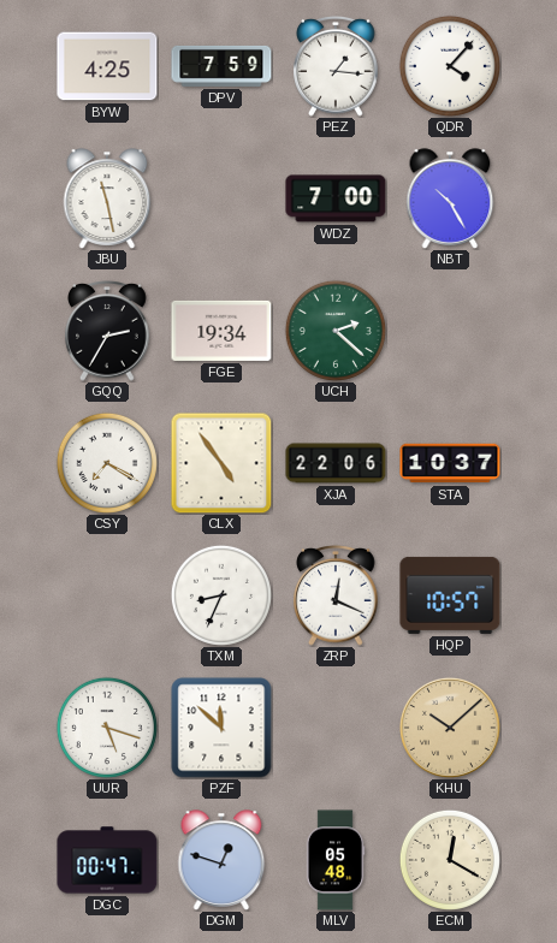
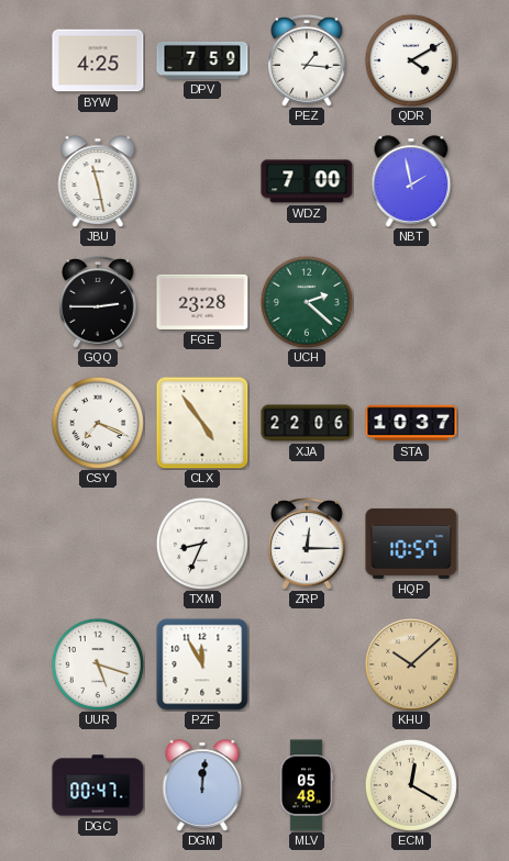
QDR: 4:07 -> 4:10 (411, 60)
NBT: 10:25 -> 1:58 (411, 181)
GQQ: 2:35 -> 2:45 (98, 303)
FGE: 19:34 -> 23:28 (202, 302)
CSY: 7:20 -> 7:19 (98, 423)
ZRP: 12:19 -> 12:15 (307, 545)
PZF: 11:52 -> 11:55 (202, 664)
DGM: 12:48 -> 12:01 (202, 785)
